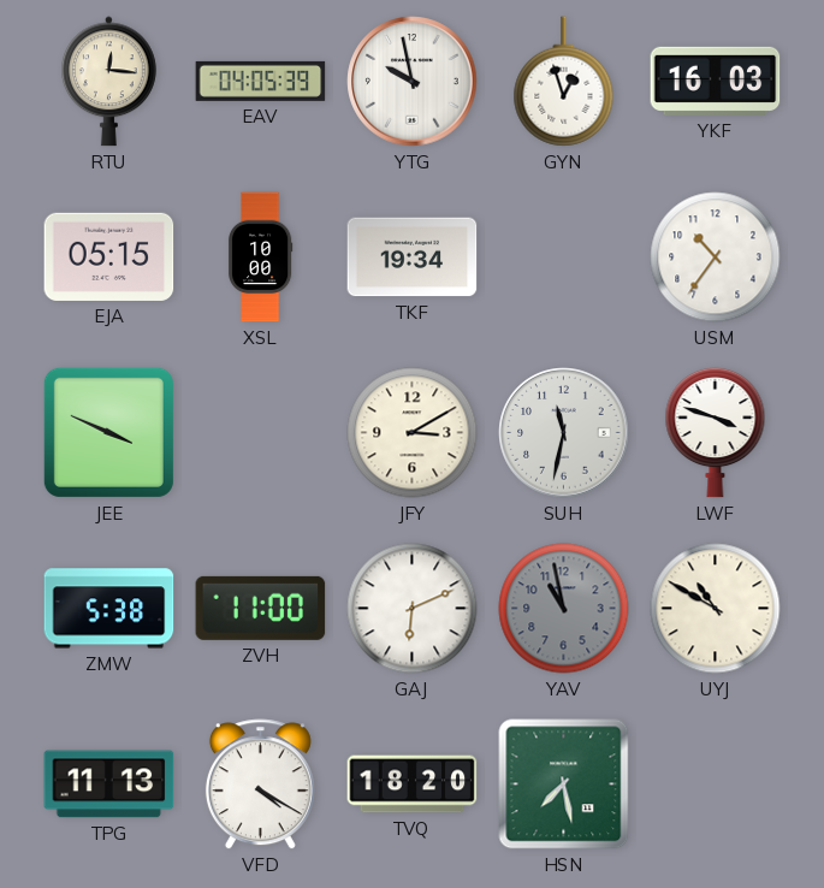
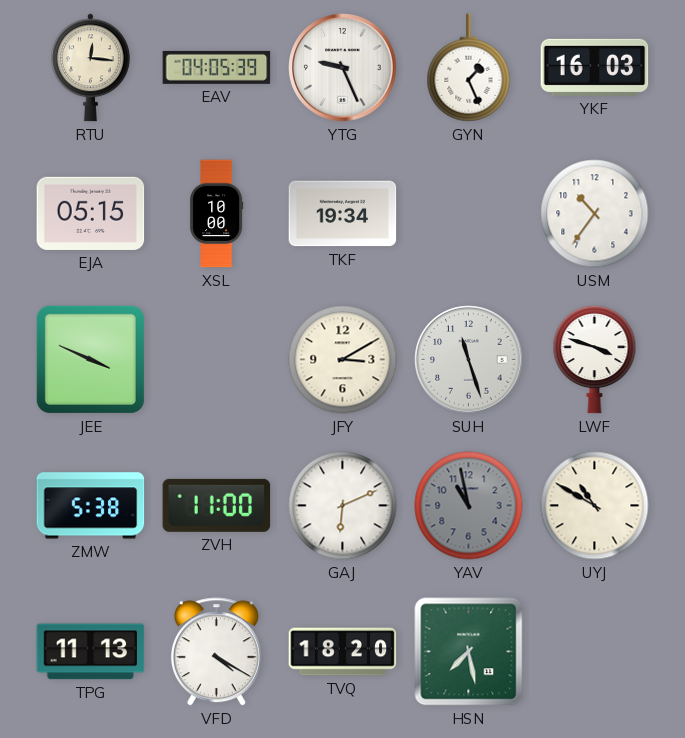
YTG: 9:58 -> 9:26 (343, 68)
GYN: 12:57 -> 1:26 (469, 68)
SUH: 11:32 -> 11:27 (469, 360)
